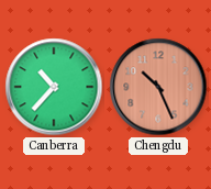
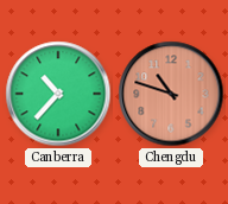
Chengdu: 10:26 -> 10:48 (171, 94)
